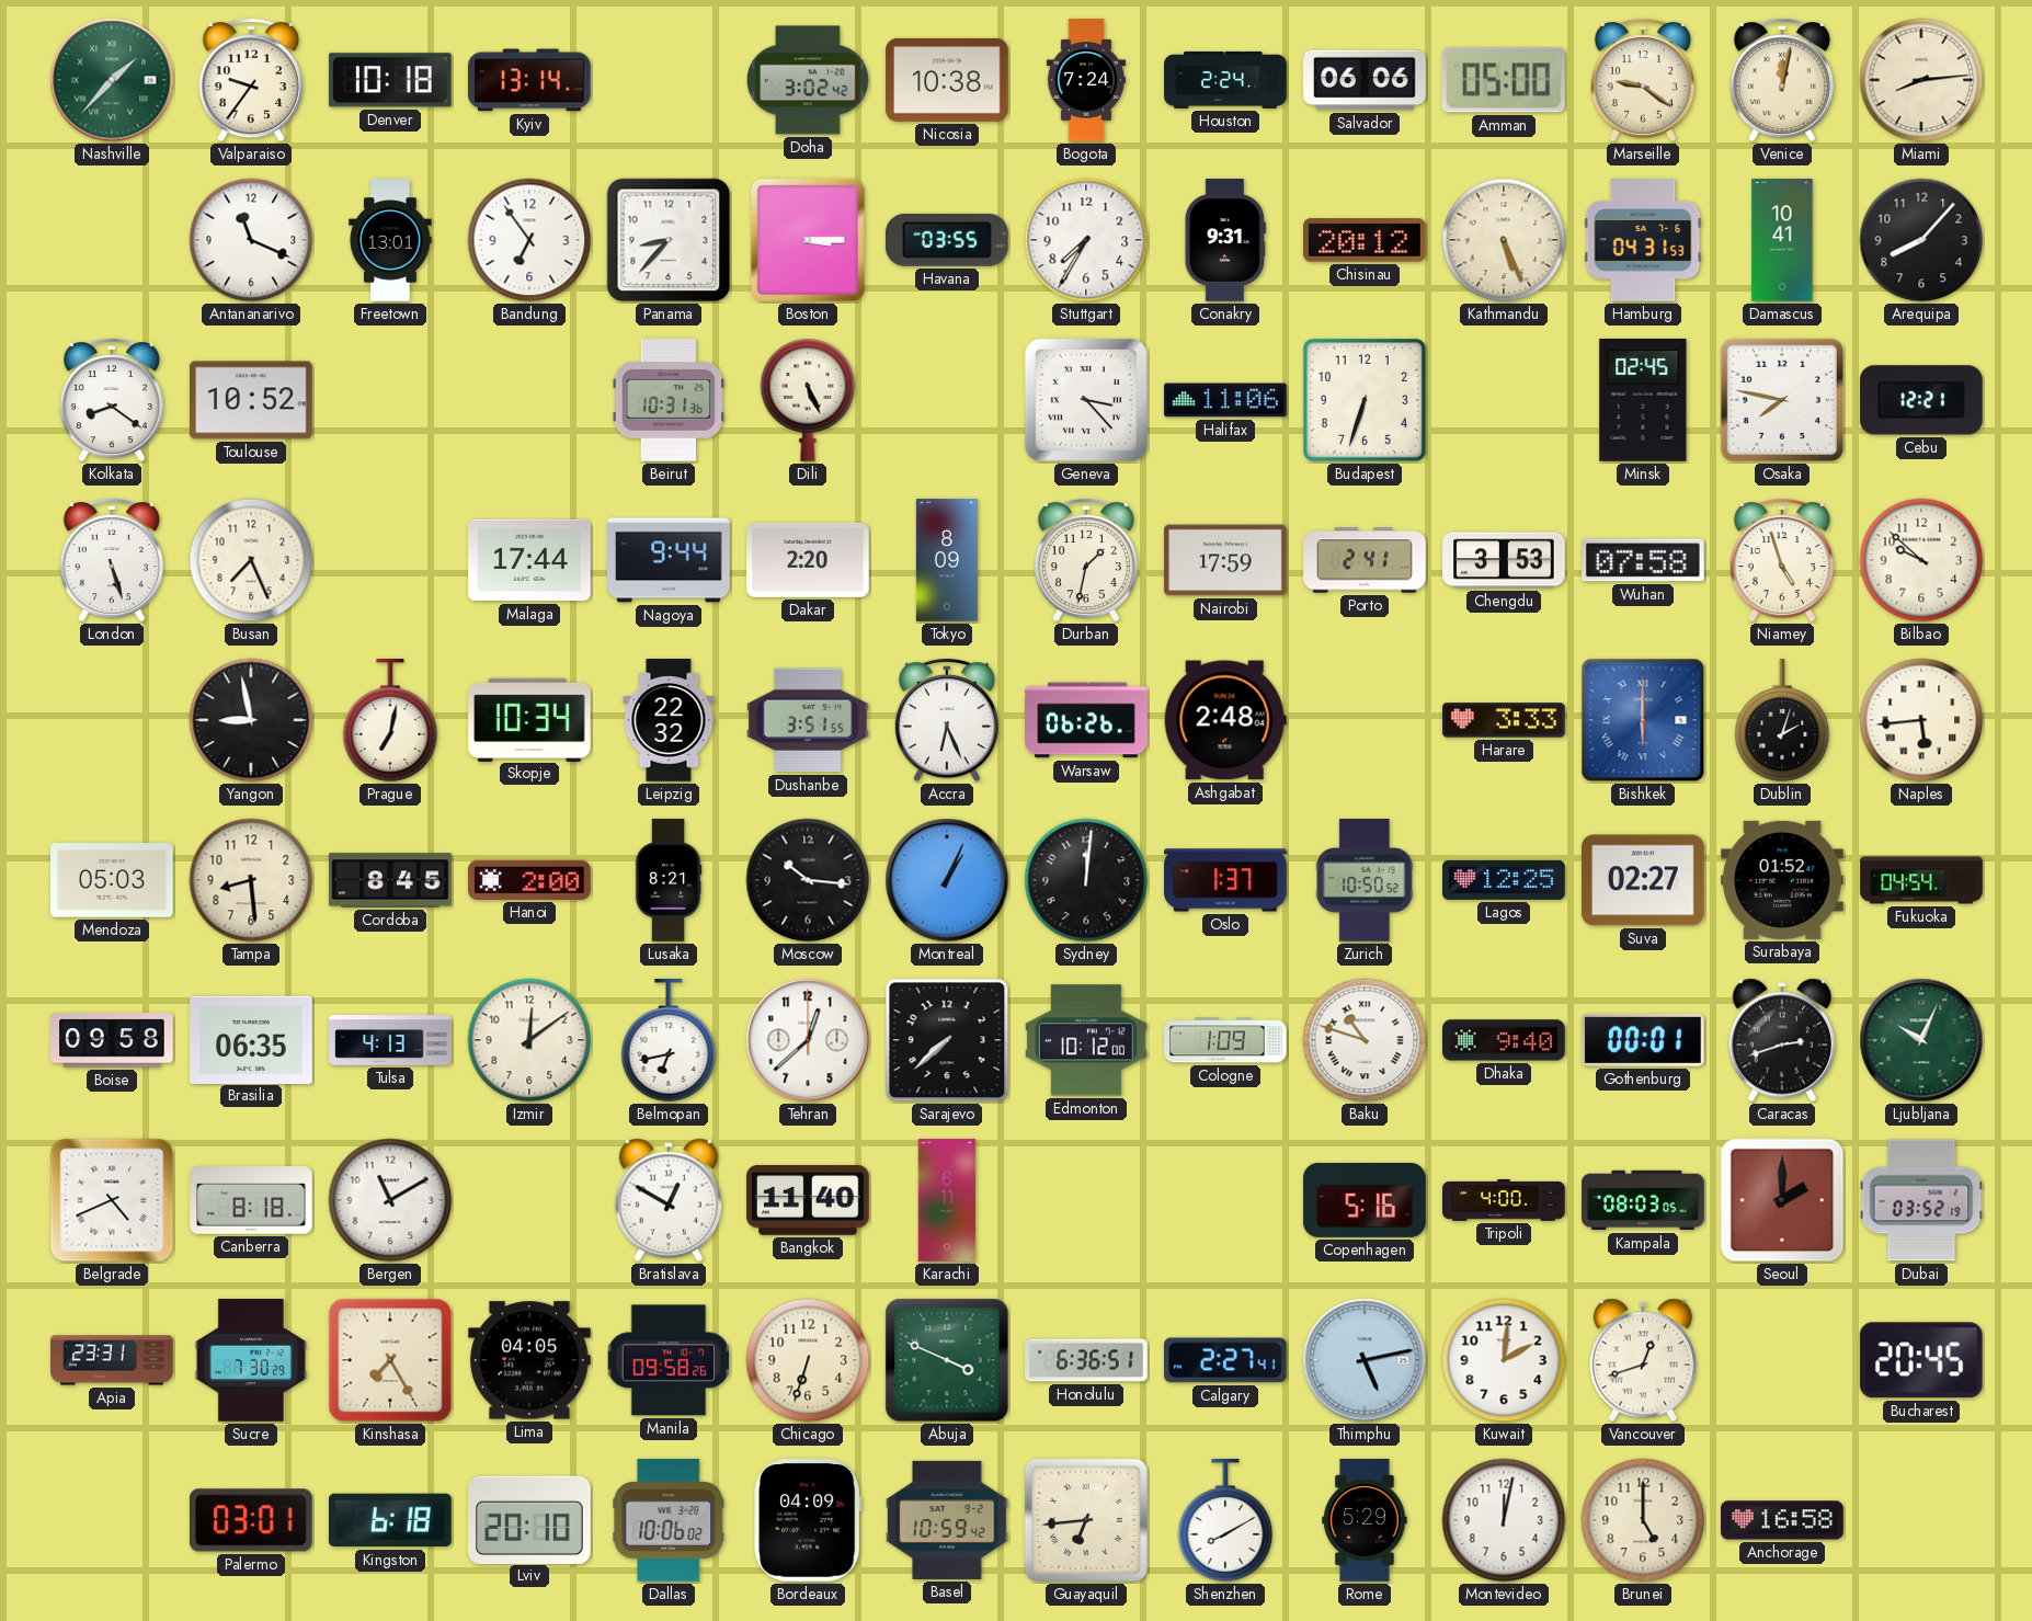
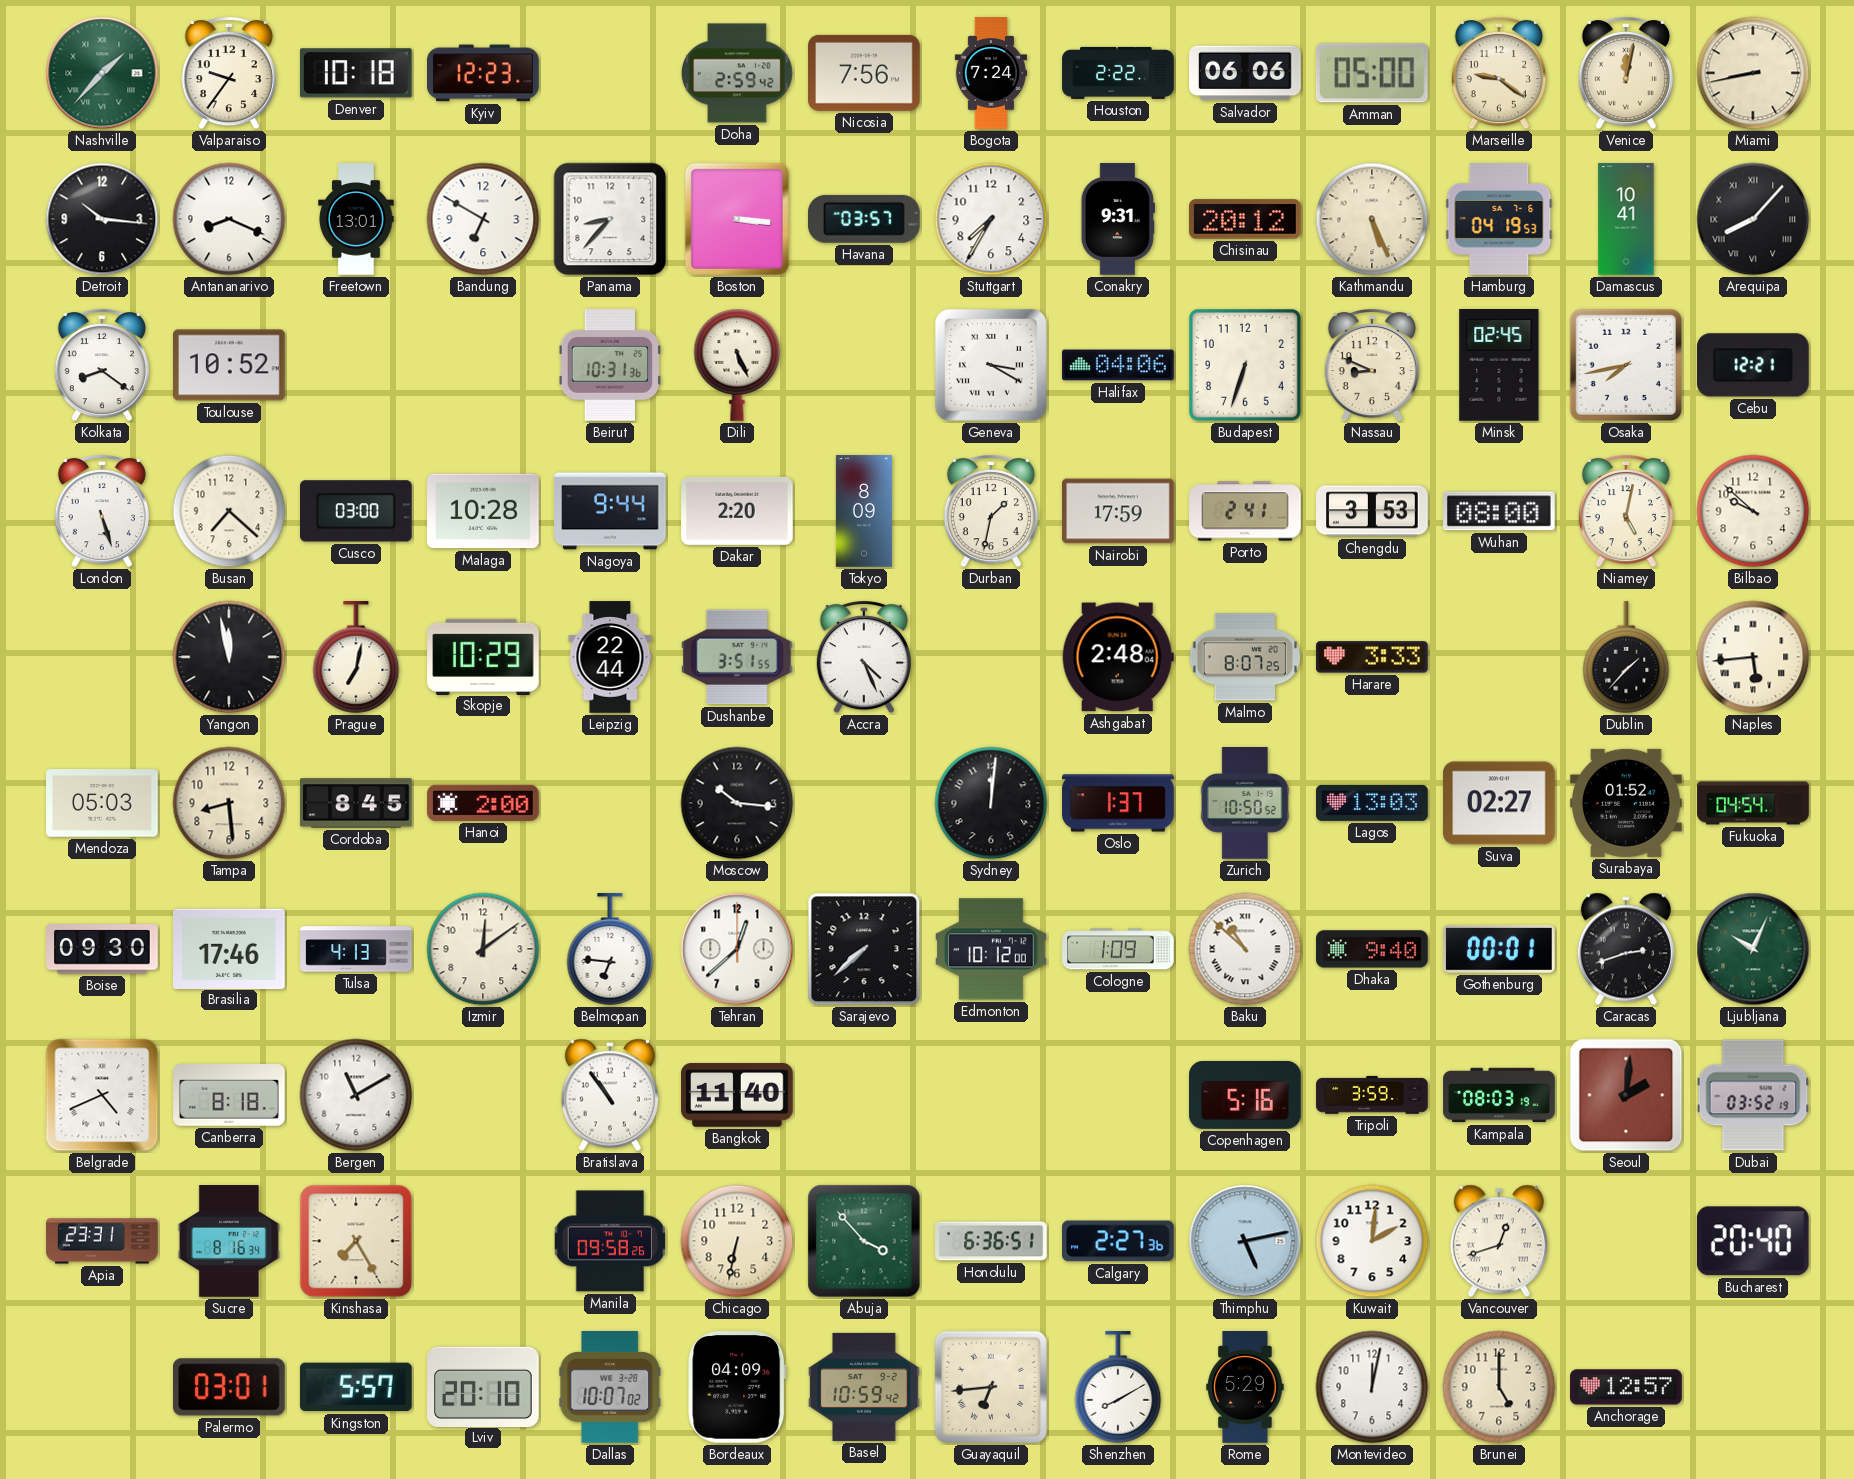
Kyiv: 13:14 -> 12:23 (483, 73)
Doha: 3:02 -> 2:59 (737, 73)
Nicosia: 10:38 -> 7:56 (864, 73)
Houston: 2:24 -> 2:22 (1118, 73)
Miami: 8:14 -> 8:43 (1753, 73)
Detroit: none -> 10:16 (102, 219)
Antananarivo: 11:19 -> 8:19 (229, 219)
Bandung: 6:54 -> 6:50 (483, 219)
Boston: 3:15 -> 3:16 (737, 219)
Havana: 03:55 -> 03:57 (864, 219)
Hamburg: 04:31 -> 04:19 (1499, 219)
Arequipa numerals: Arabic -> Roman (1753, 219)
Geneva: 3:23 -> 3:20 (991, 365)
Halifax: 11:06 -> 04:06 (1118, 365)
Nassau: none -> 8:49 (1372, 365)
Osaka: 7:47 -> 7:43 (1626, 365)
Busan: 7:26 -> 7:22 (229, 511)
Cusco: none -> 03:00 (357, 511)
Malaga: 17:44 -> 10:28 (483, 511)
Wuhan: 07:58 -> 08:00 (1500, 511)
Niamey: 4:57 -> 5:02 (1626, 511)
Yangon: 8:58 -> 11:58 (229, 657)
Skopje: 10:34 -> 10:29 (483, 656)
Leipzig: 22:32 -> 22:44 (610, 657)
Accra: 6:26 -> 4:26 (864, 657)
Warsaw: 06:26 -> none (1086, 720)
Malmo: none -> 8:07 (1245, 657)
Bishkek: 6:00 -> none (1643, 720)
Dublin: 2:03 -> 1:37 (1626, 658)
Lusaka: 8:21 -> none (669, 880)
Montreal: 1:04 -> none (947, 880)
Lagos: 12:25 -> 13:03 (1372, 803)
Boise: 09:58 -> 09:30 (102, 949)
Brasilia: 06:35 -> 17:46 (229, 948)
Belmopan: 6:43 -> 6:46 (610, 950)
Baku: 10:48 -> 10:52 (1245, 949)
Bratislava: 12:50 -> 10:54 (610, 1095)
Karachi: 6:11 -> none (947, 1200)
Tripoli: 4:00 -> 3:59 (1372, 1095)
Kampala: 08:03:05 -> 08:03:19 (1499, 1095)
Seoul: 2:00 -> 2:01 (1626, 1095)
Sucre: 7:30 -> 8:16 (229, 1241)
Lima: 04:05 -> none (530, 1360)
Chicago: 6:33 -> 6:32 (737, 1241)
Abuja: 3:49 -> 3:53 (864, 1241)
Calgary: 2:27:41 -> 2:27:36 (1119, 1241)
Bucharest: 20:45 -> 20:40 (1753, 1241)
Kingston: 6:18 -> 5:57 (356, 1387)
Dallas: 10:06 -> 10:07 (610, 1387)
Anchorage: 16:58 -> 12:57 (1626, 1387)
